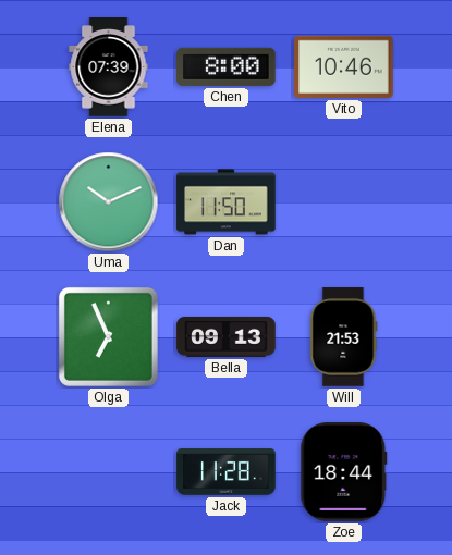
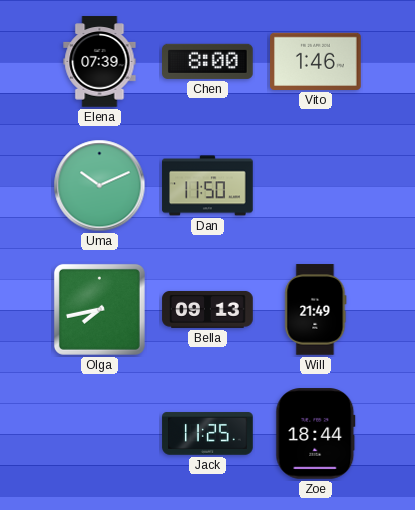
Vito: 10:46 -> 1:46 (316, 61)
Olga: 6:56 -> 7:43 (99, 309)
Will: 21:53 -> 21:49 (316, 310)
Jack: 11:28 -> 11:25 (208, 434)
